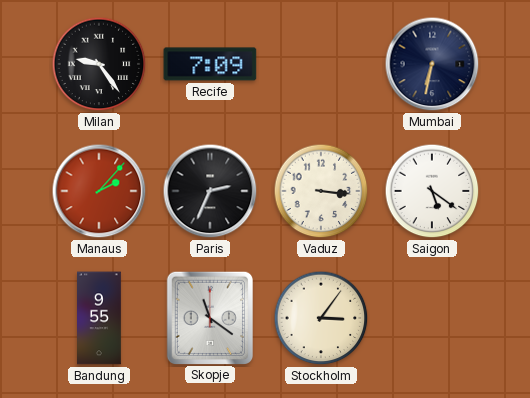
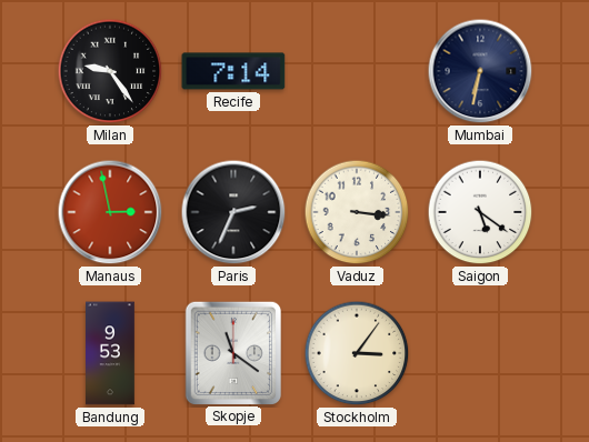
Recife: 7:09 -> 7:14 (233, 71)
Manaus: 2:07 -> 2:58 (110, 212)
Bandung: 9:55 -> 9:53 (111, 353)
